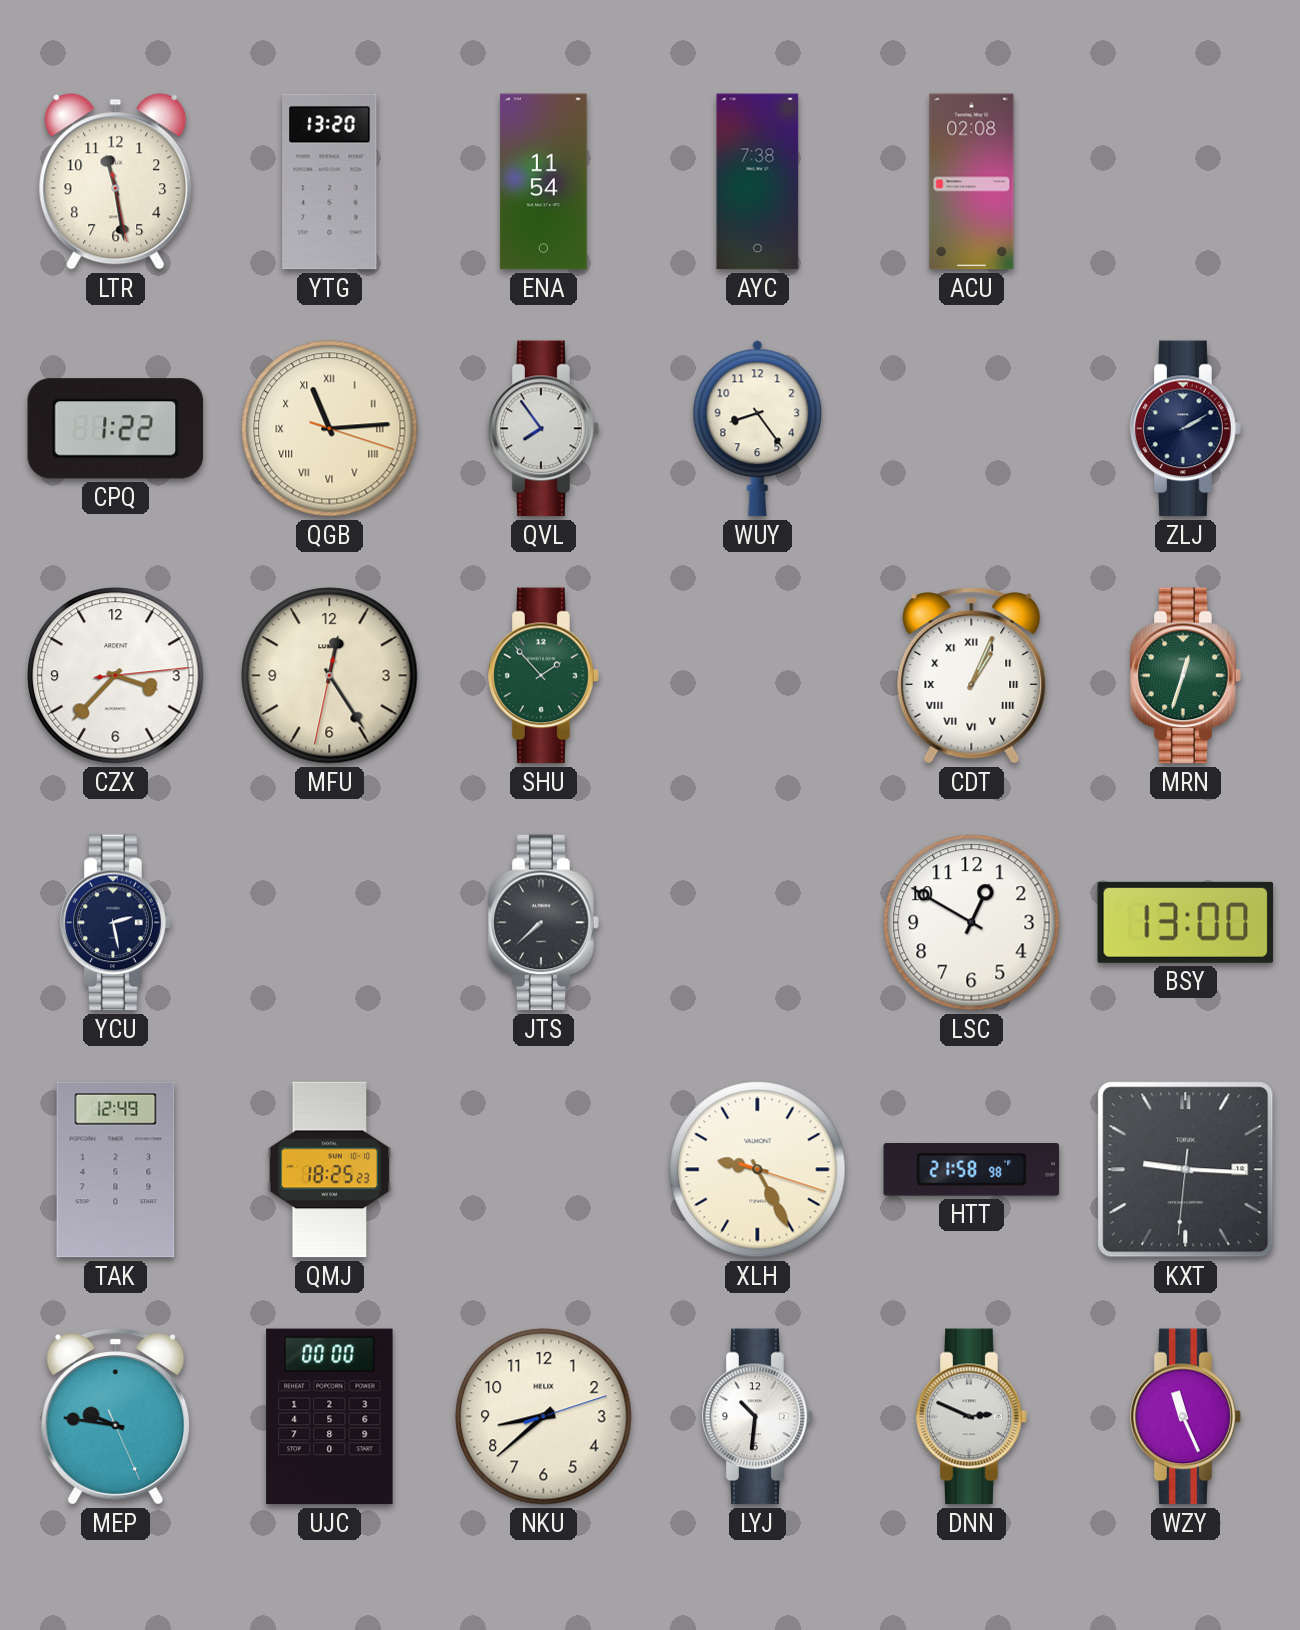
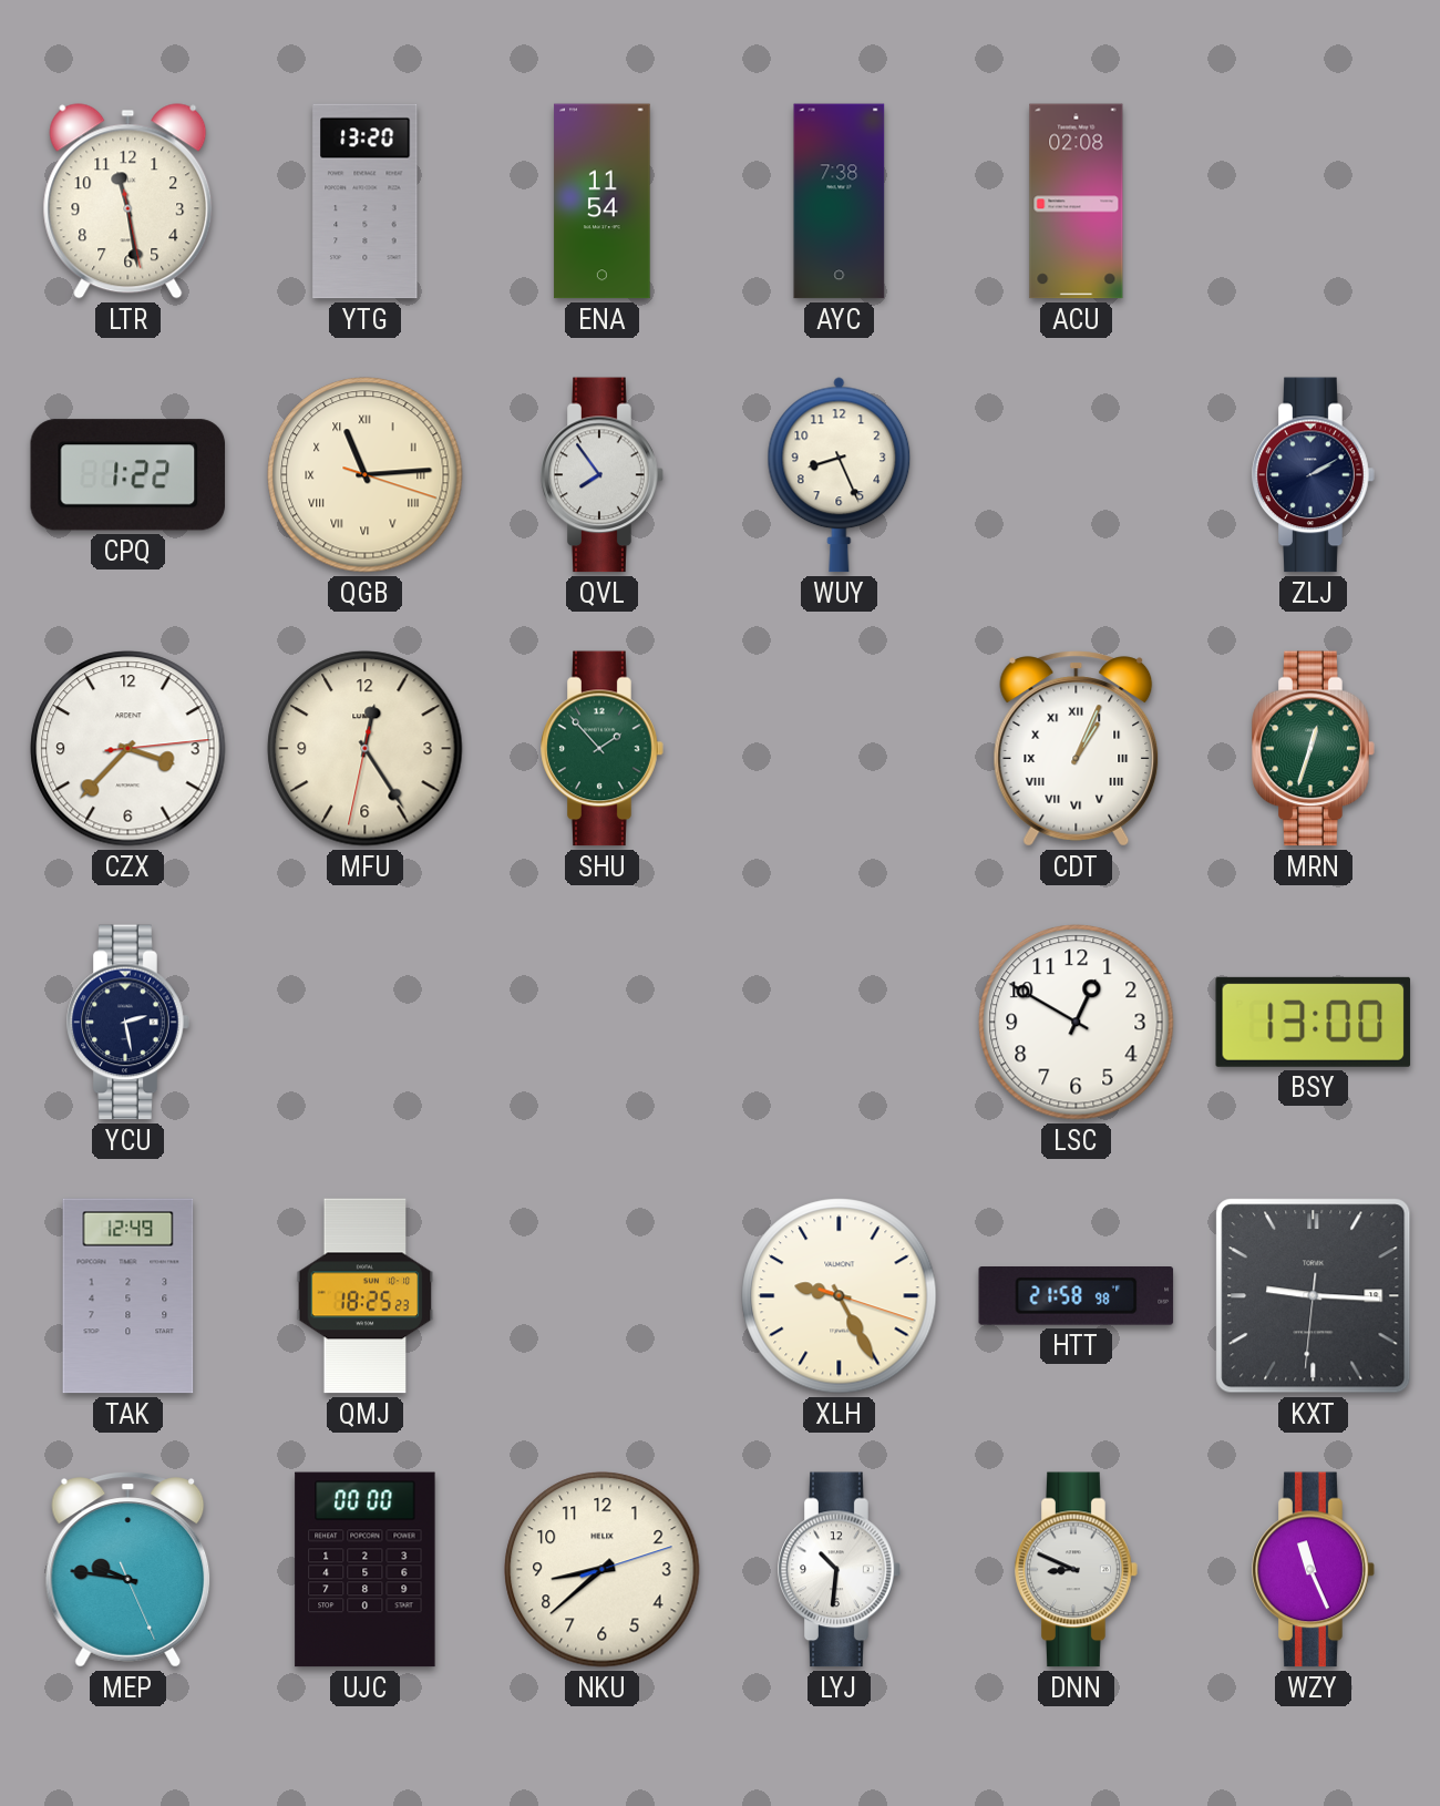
WUY: 8:24 -> 8:26 (840, 475)
JTS: 7:38 -> none (544, 923)
DNN: 2:49 -> 8:49 (1077, 1570)
